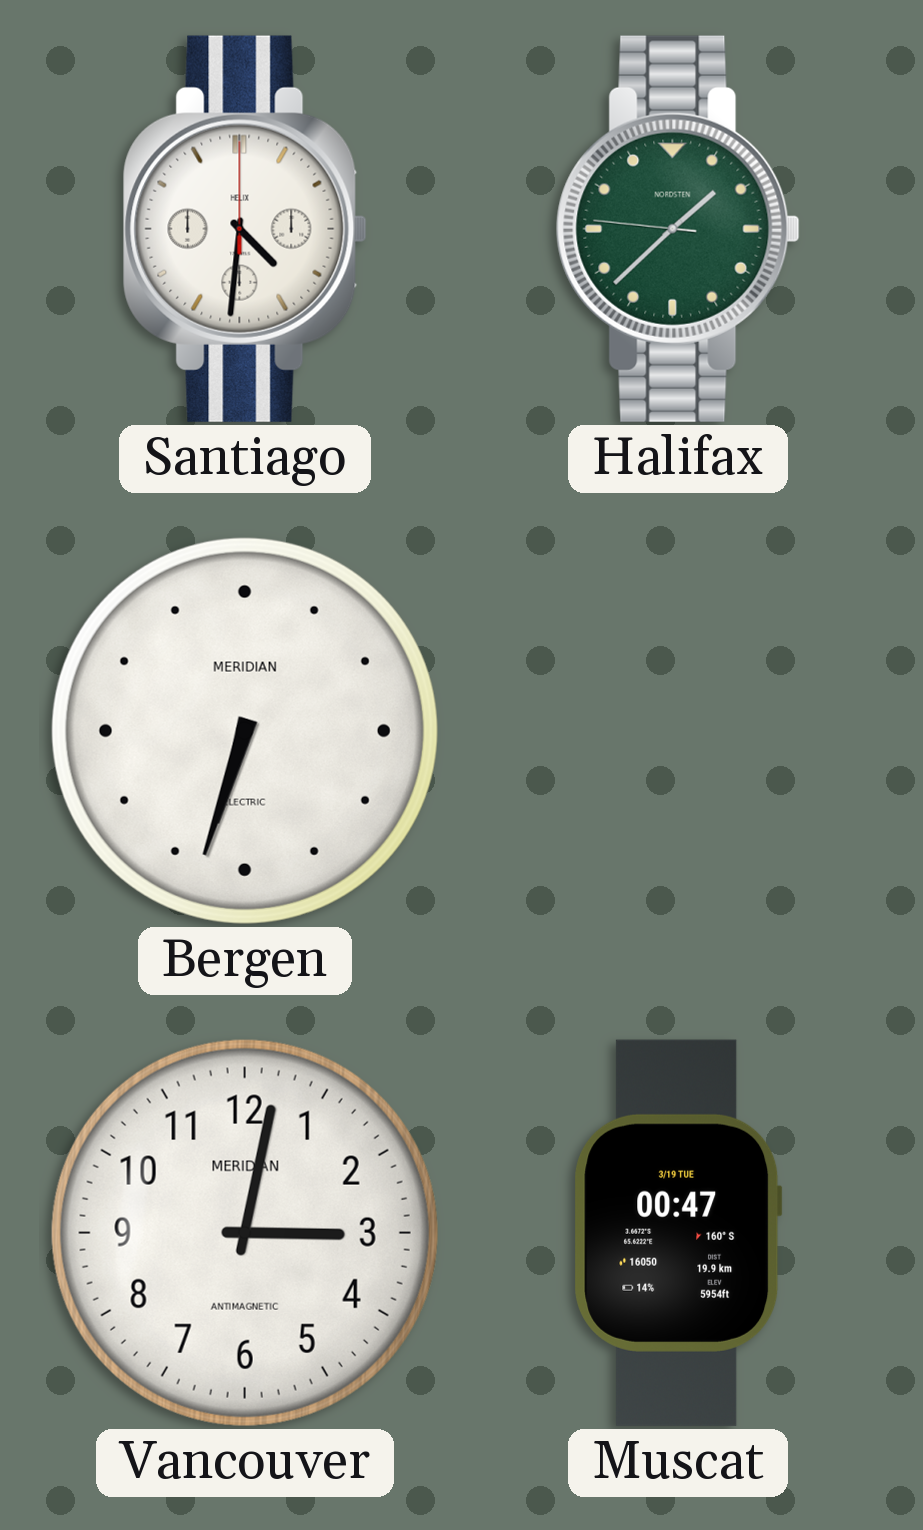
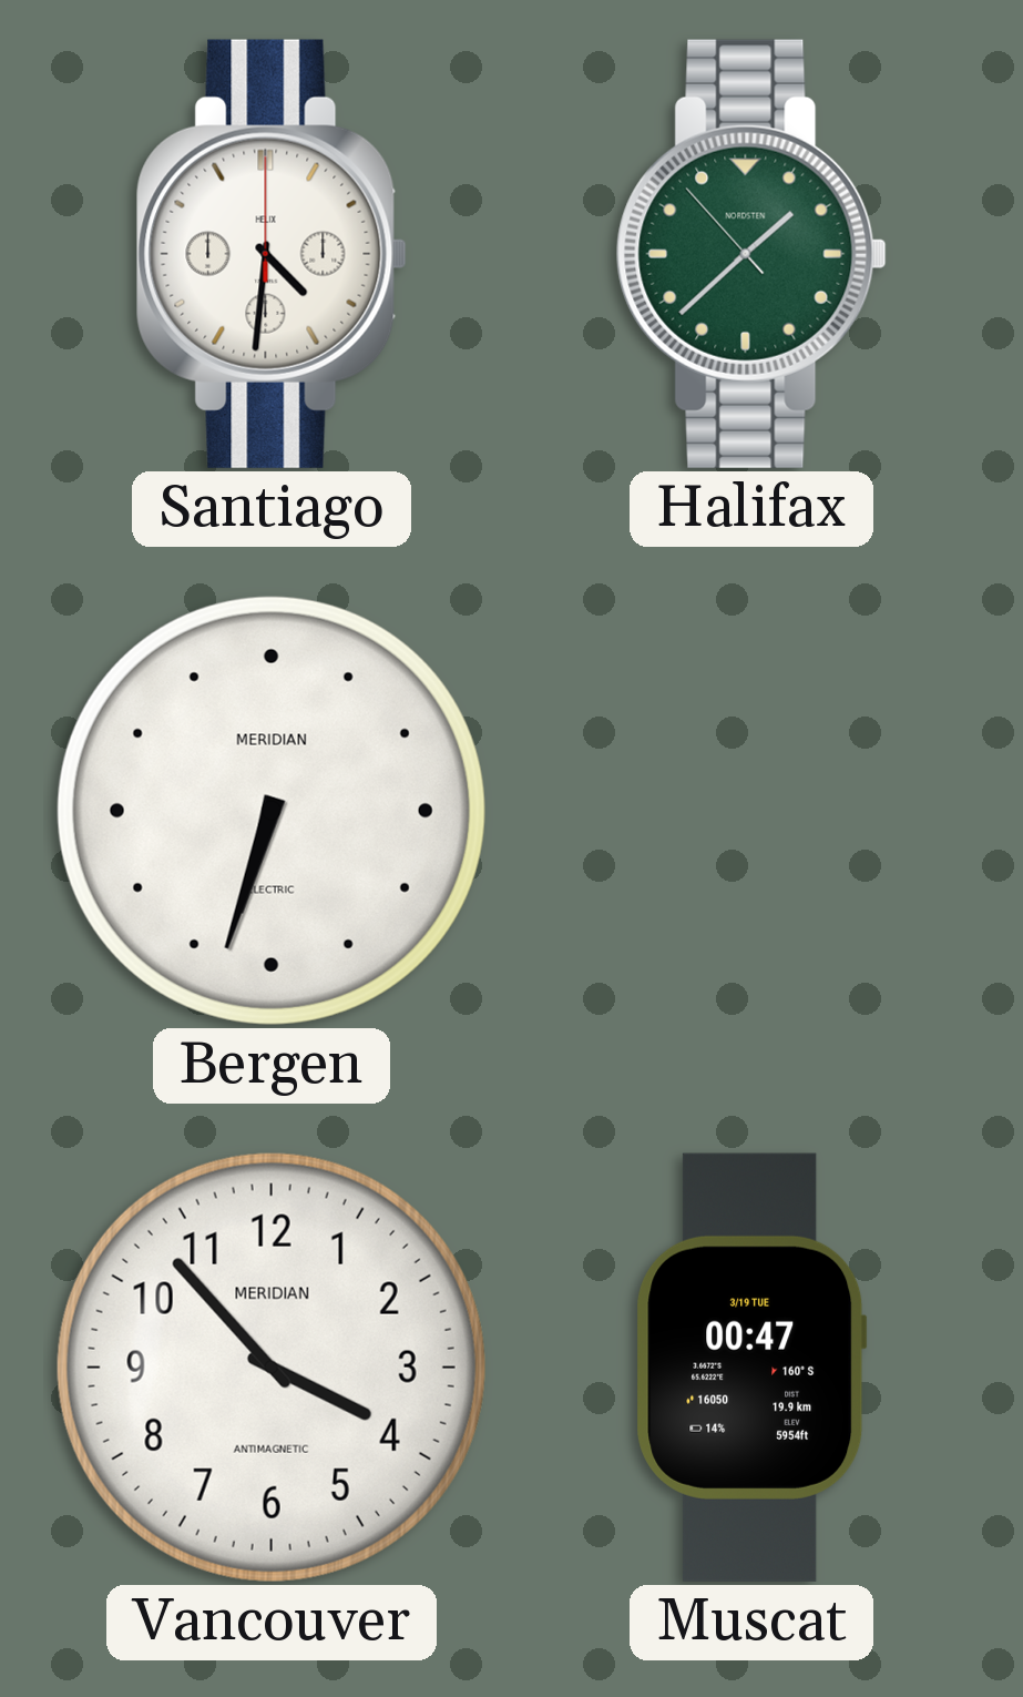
Halifax: 1:37:46 -> 1:37:53 (751, 254)
Vancouver: 3:02 -> 3:53 (272, 1368)
